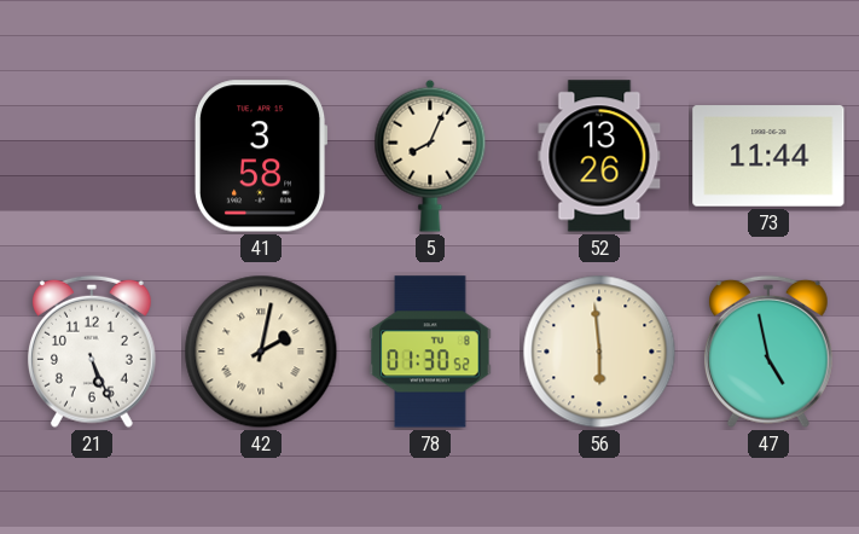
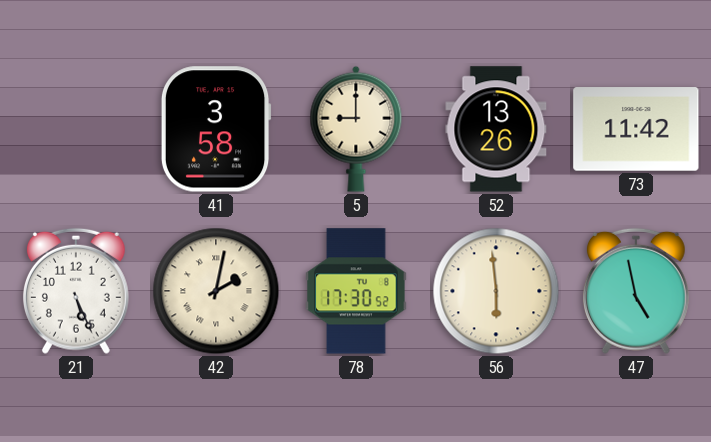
5: 8:04 -> 9:00 (356, 129)
73: 11:44 -> 11:42 (636, 129)
78: 01:30 -> 17:30 (356, 291)
